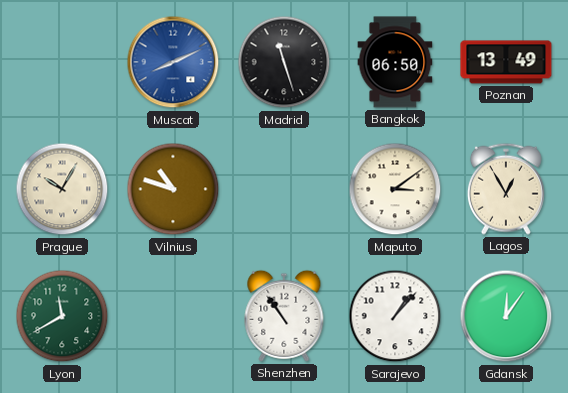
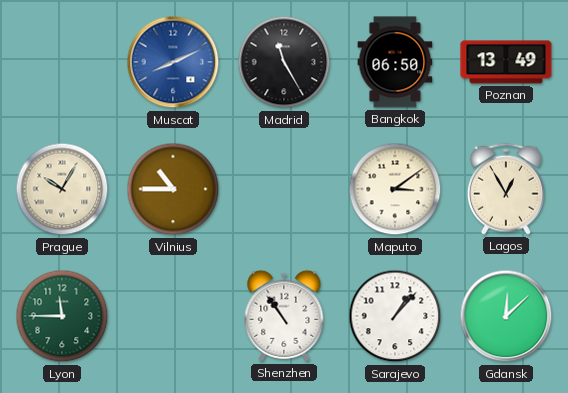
Madrid: 11:27 -> 11:25 (284, 62)
Vilnius: 10:48 -> 10:45 (173, 189)
Lyon: 11:40 -> 11:45 (62, 316)
Gdansk: 12:06 -> 12:08 (506, 316)
